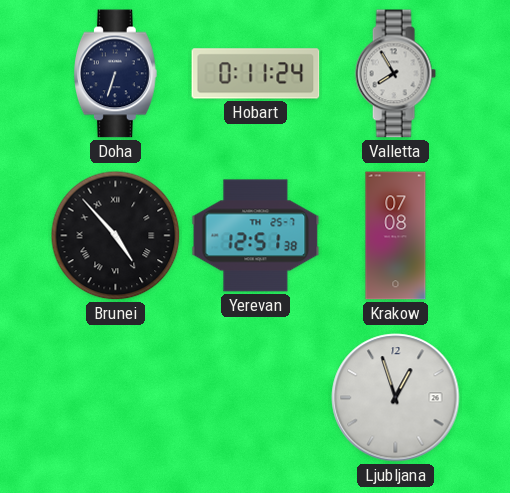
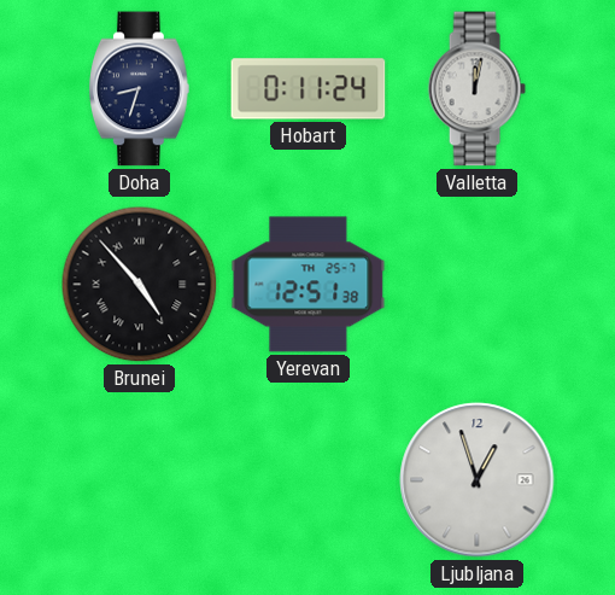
Doha: 6:33 -> 8:33 (140, 89)
Valletta: 7:55 -> 12:02 (476, 89)
Krakow: 07:08 -> none (396, 236)
